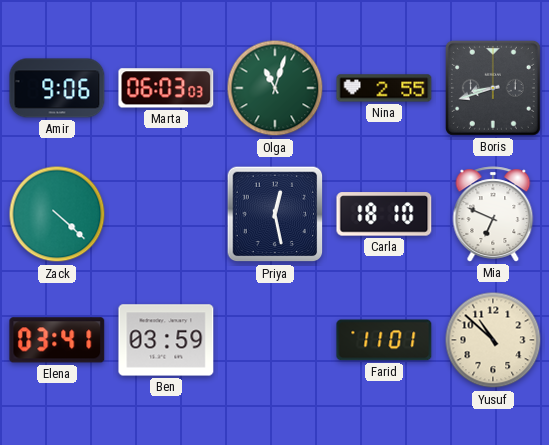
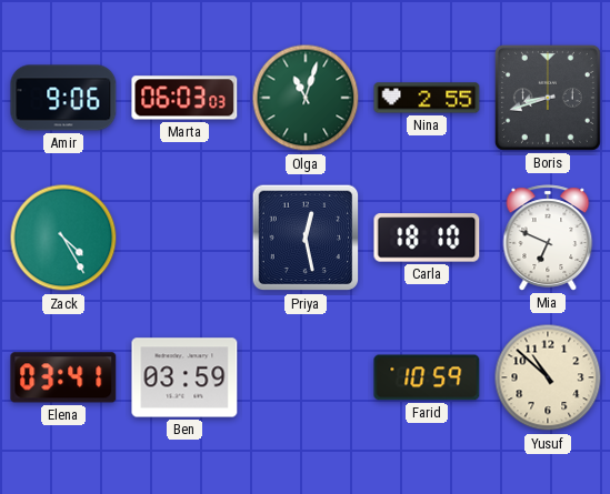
Zack: 4:22 -> 4:25 (63, 238)
Farid: 11:01 -> 10:59 (427, 377)
